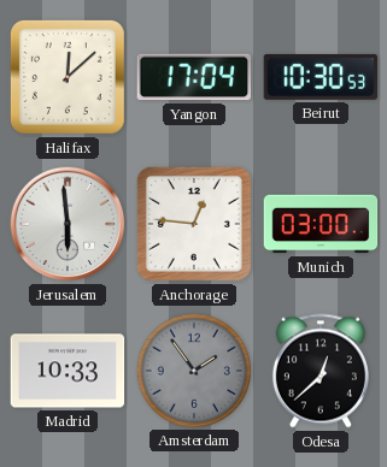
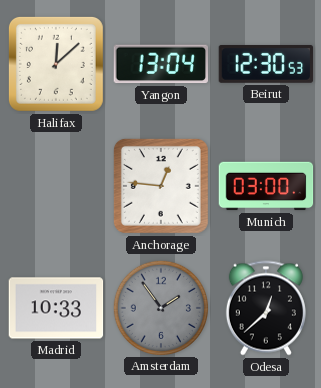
Yangon: 17:04 -> 13:04 (160, 64)
Beirut: 10:30 -> 12:30 (266, 64)
Jerusalem: 5:59 -> none (68, 224)
